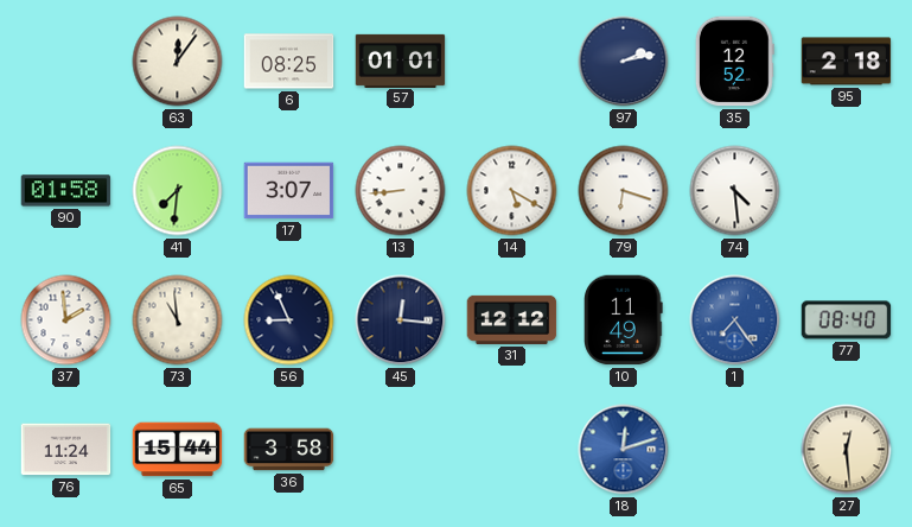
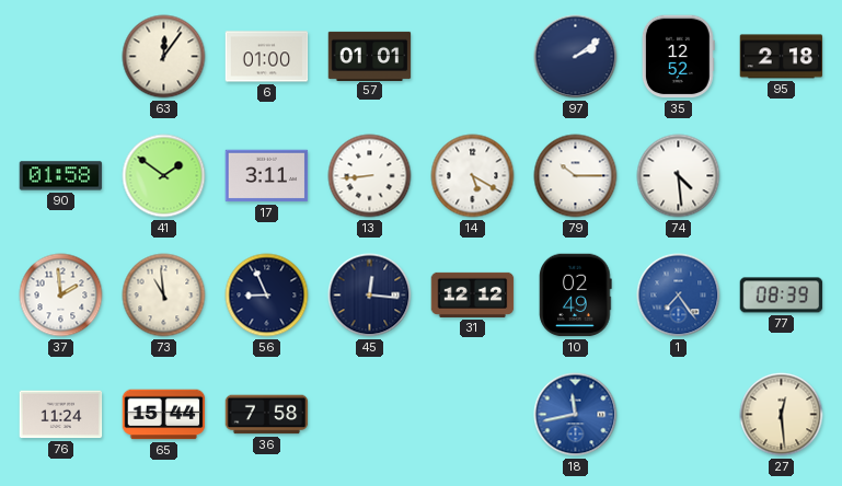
6: 08:25 -> 01:00 (267, 57)
97: 2:13 -> 2:09 (576, 57)
41: 7:31 -> 1:51 (164, 176)
17: 3:07 -> 3:11 (267, 176)
79: 6:18 -> 10:15 (576, 176)
10: 11:49 -> 02:49 (576, 296)
77: 08:40 -> 08:39 (782, 296)
36: 3:58 -> 7:58 (267, 415)
18: 12:12 -> 11:43 (576, 415)
